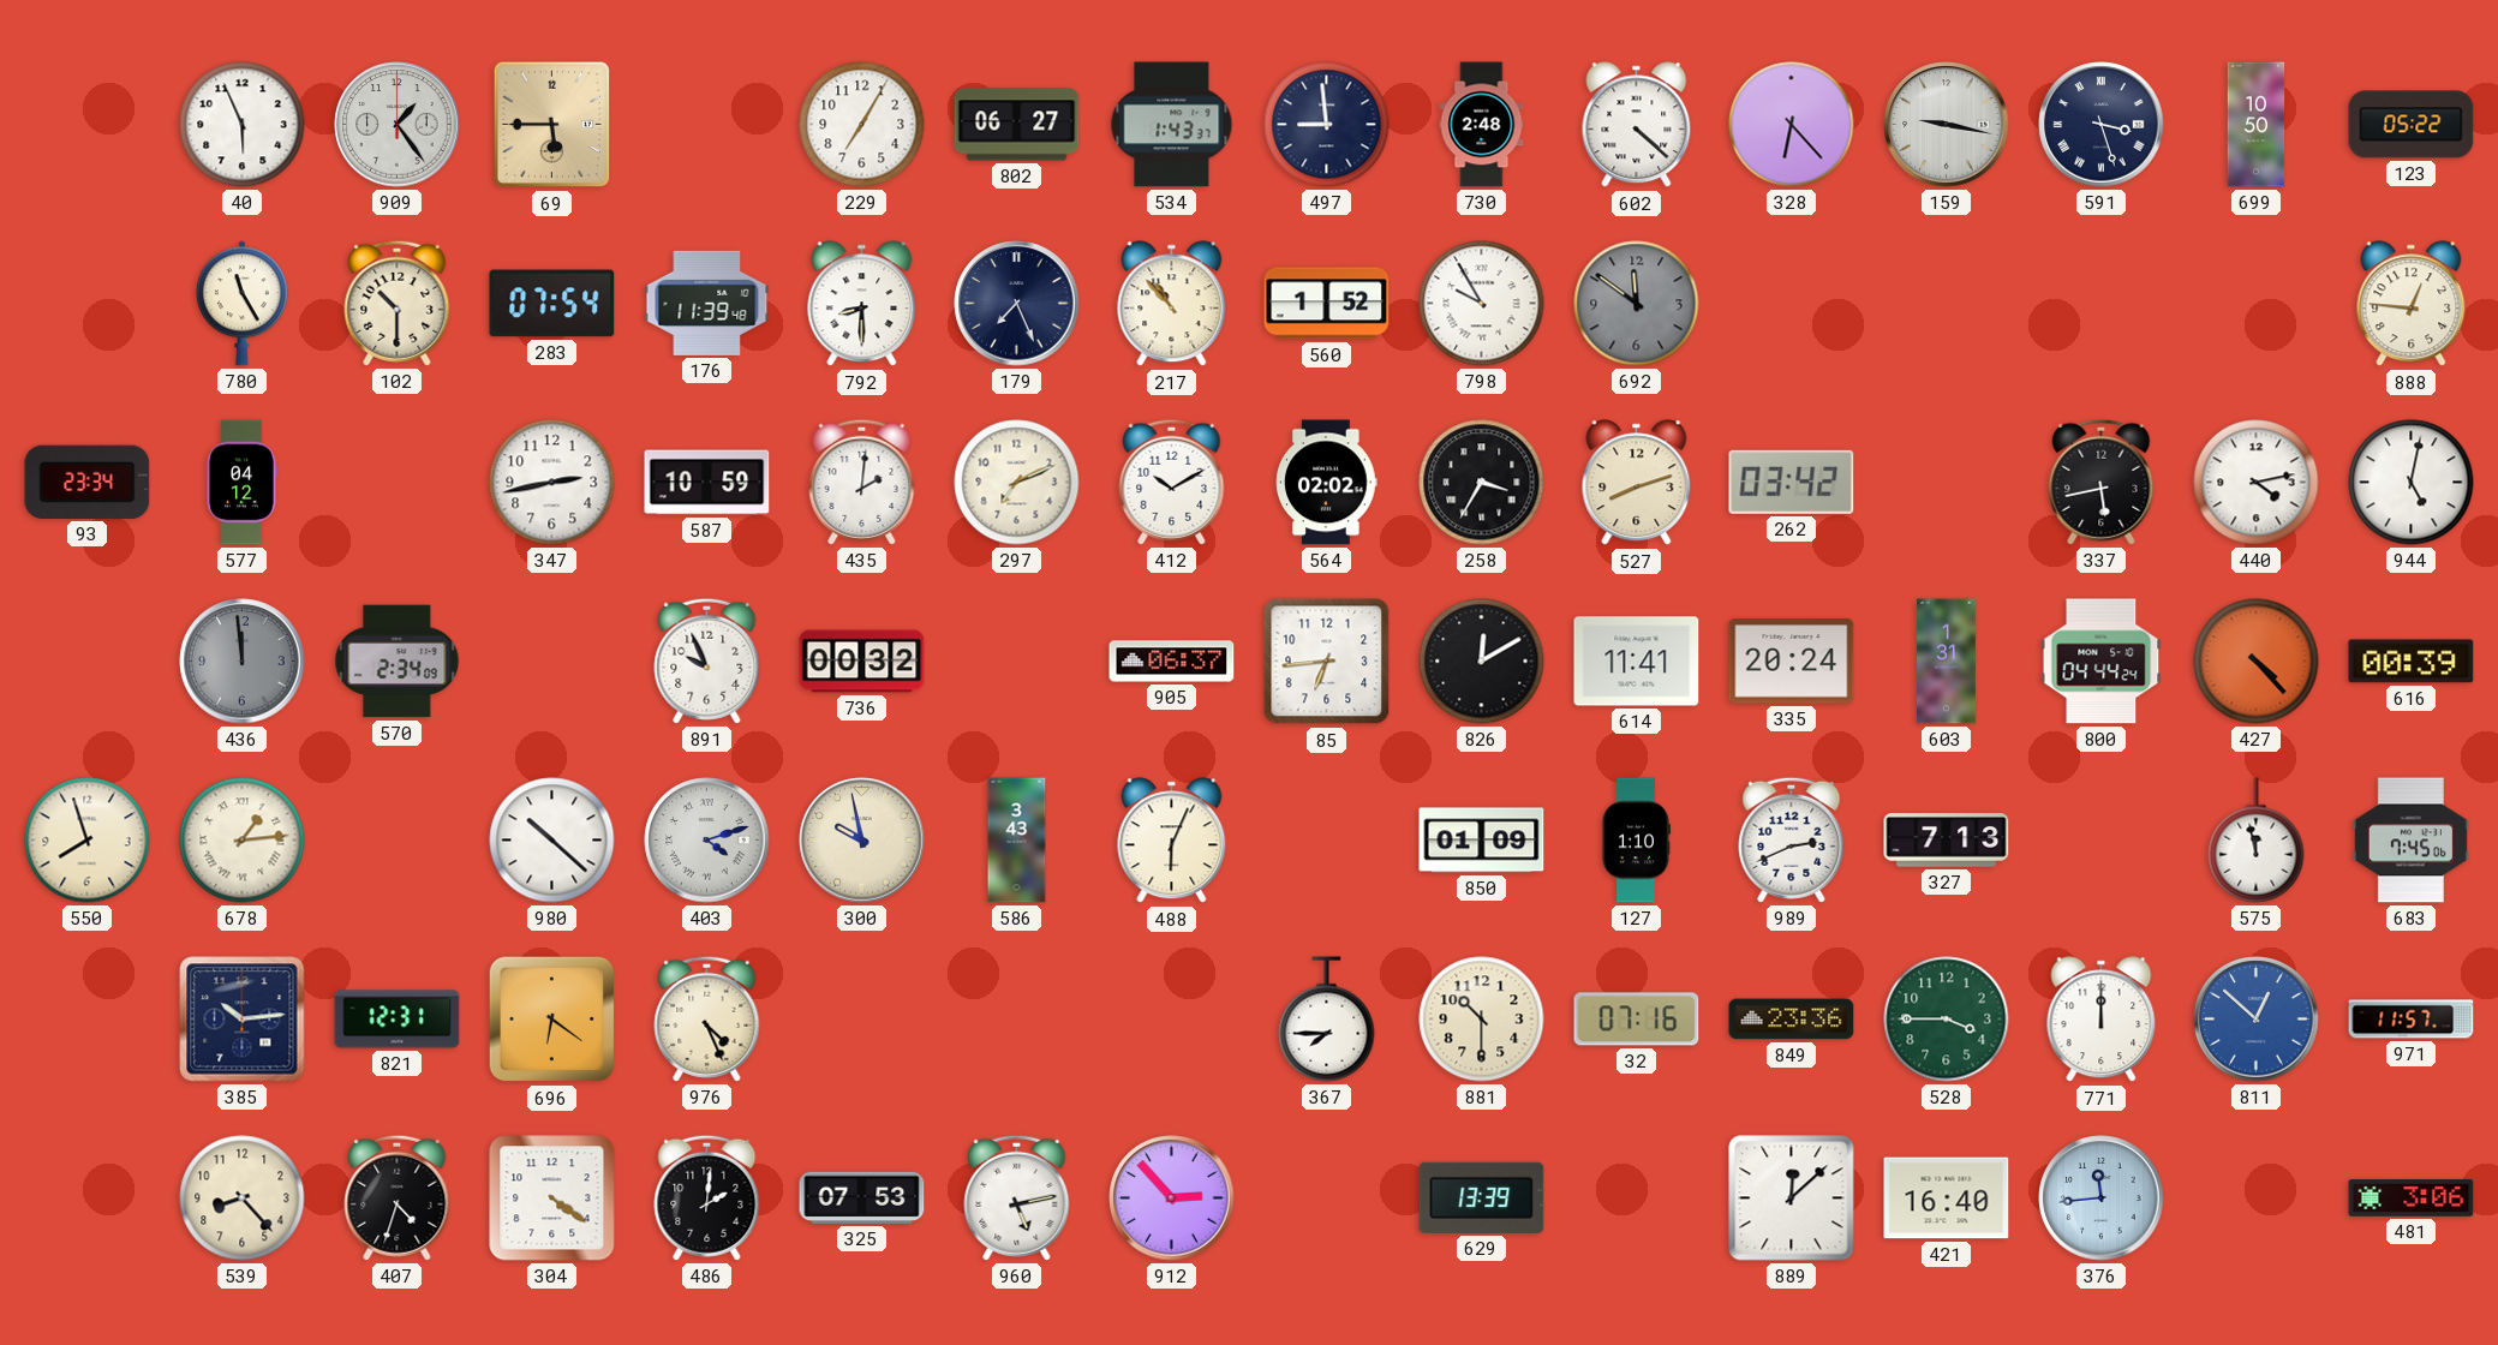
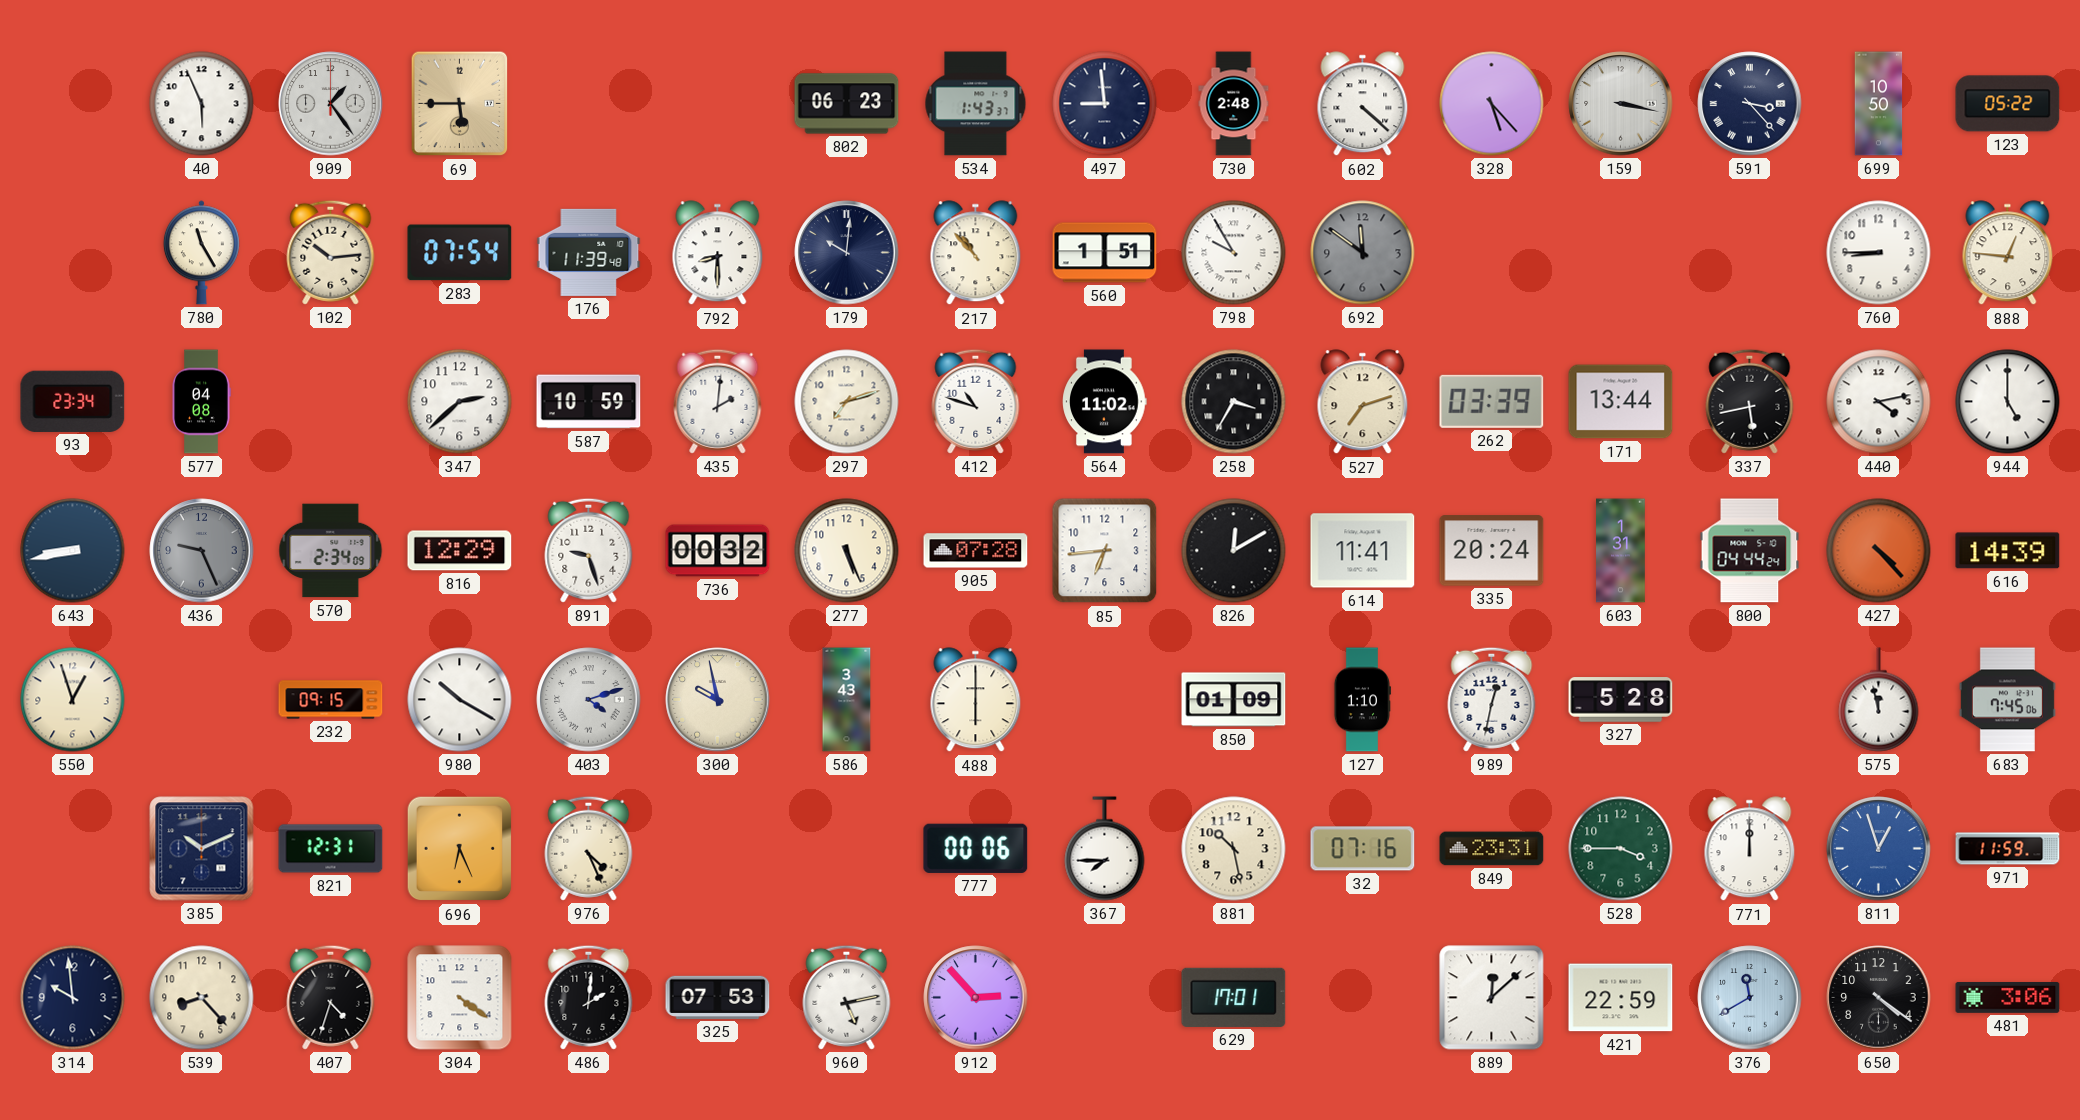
229: 7:05 -> none (862, 125)
802: 06:27 -> 06:23 (847, 104)
328: 6:23 -> 5:23 (1492, 104)
159: 9:17 -> 3:17 (1621, 104)
591: 3:27 -> 3:23 (1750, 104)
102: 10:30 -> 10:14 (331, 252)
179: 7:26 -> 10:01 (847, 253)
560: 1:52 -> 1:51 (1105, 253)
760: none -> 8:45 (1879, 253)
577: 04:12 -> 04:08 (201, 402)
347: 2:43 -> 2:38 (460, 402)
297: 7:11 -> 7:12 (847, 402)
412: 10:10 -> 10:48 (976, 401)
564: 02:02 -> 11:02 (1105, 402)
527: 8:12 -> 7:12 (1363, 402)
262: 03:42 -> 03:39 (1492, 401)
171: none -> 13:44 (1621, 402)
944: 5:02 -> 5:00 (2008, 402)
643: none -> 8:43 (73, 551)
436: 11:59 -> 9:26 (202, 551)
816: none -> 12:29 (460, 551)
891: 9:56 -> 9:27 (589, 550)
277: none -> 5:26 (847, 551)
905: 06:37 -> 07:28 (976, 551)
616: 00:39 -> 14:39 (2008, 551)
550: 7:57 -> 12:57 (73, 700)
678: 1:14 -> none (243, 841)
232: none -> 09:15 (331, 700)
980: 10:22 -> 10:20 (460, 700)
488: 6:04 -> 6:00 (976, 700)
989: 2:41 -> 12:32 (1492, 699)
327: 7:13 -> 5:28 (1621, 700)
385: 10:14 -> 10:11 (202, 849)
696: 6:21 -> 6:26 (460, 849)
777: none -> 00:06 (976, 848)
881: 10:30 -> 10:28 (1234, 849)
849: 23:36 -> 23:31 (1492, 849)
811: 12:52 -> 12:57 (1879, 849)
971: 11:57 -> 11:59 (2008, 849)
314: none -> 9:59 (73, 998)
629: 13:39 -> 17:01 (1234, 997)
421: 16:40 -> 22:59 (1621, 998)
376: 11:44 -> 11:40 (1750, 998)
650: none -> 4:21 (1879, 998)
